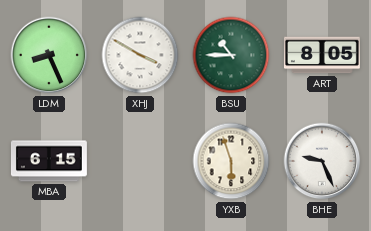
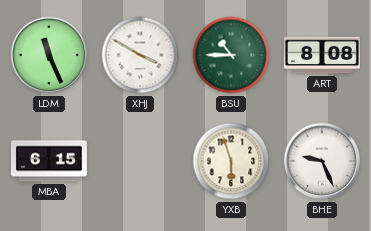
LDM: 8:26 -> 11:26 (49, 55)
ART: 8:05 -> 8:08 (322, 55)
